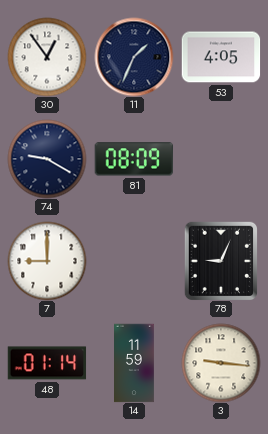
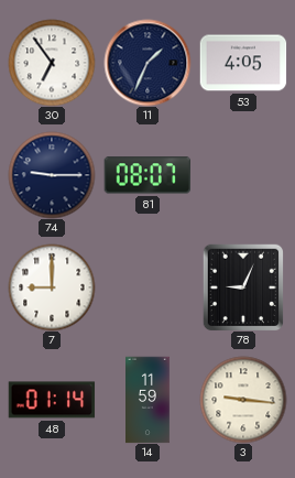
30: 12:54 -> 6:54 (52, 63)
74: 9:20 -> 9:15 (52, 175)
81: 08:09 -> 08:07 (146, 175)
